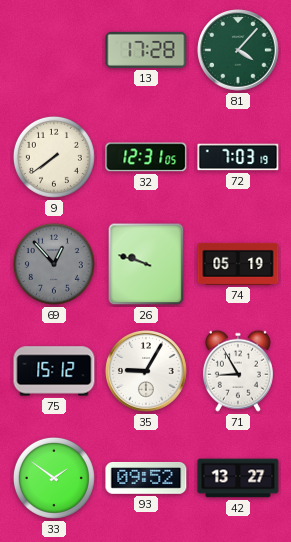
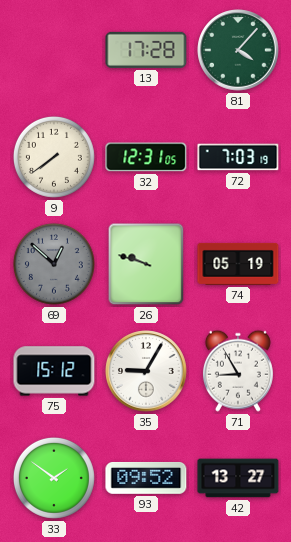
69: 12:53 -> 12:52 (54, 264)
